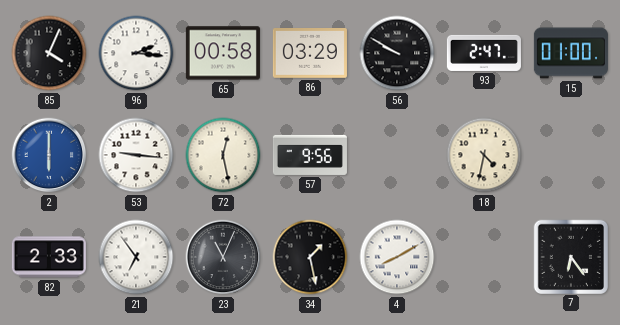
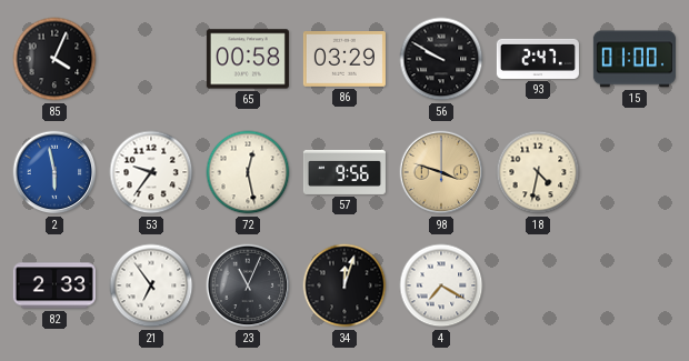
96: 2:16 -> none (136, 53)
2: 6:00 -> 5:58 (54, 172)
53: 9:16 -> 9:36 (151, 172)
98: none -> 3:48 (441, 172)
34: 1:28 -> 12:03 (344, 285)
4: 8:10 -> 7:20 (441, 285)
7: 6:24 -> none (570, 256)
